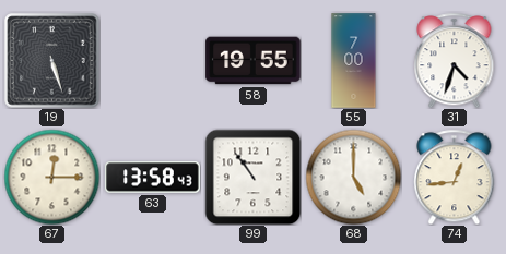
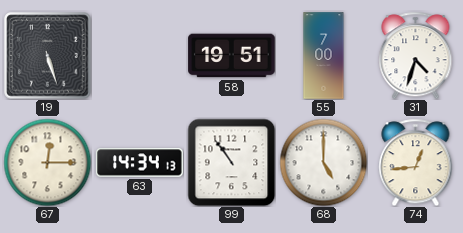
58: 19:55 -> 19:51 (232, 56)
63: 13:58 -> 14:34 (140, 163)
